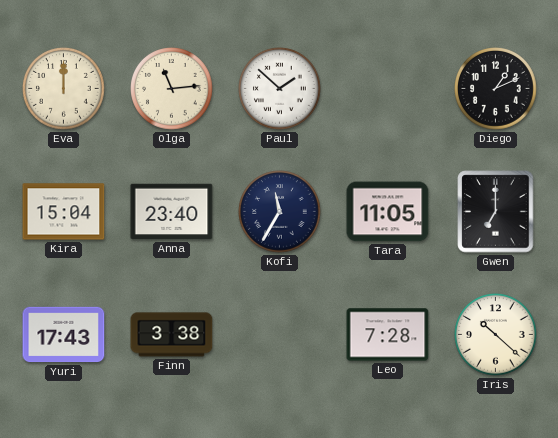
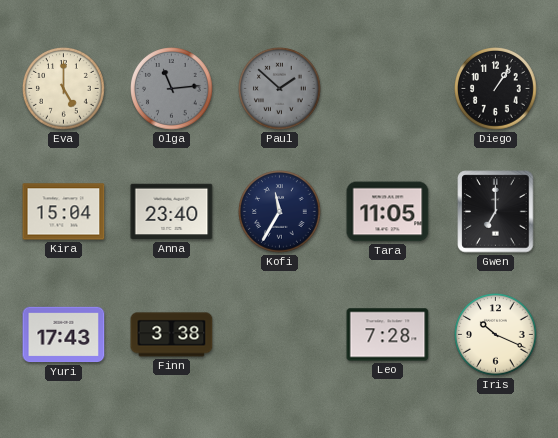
Eva: 12:00 -> 5:00 (64, 89)
Olga dial: cream -> grey (172, 89)
Paul dial: white -> grey (280, 89)
Diego: 1:11 -> 1:06 (496, 89)
Iris: 10:22 -> 10:19 (496, 335)
